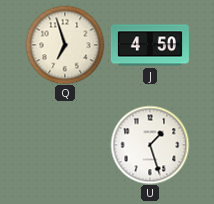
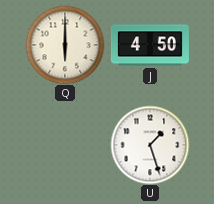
Q: 6:57 -> 6:00 (65, 45)
